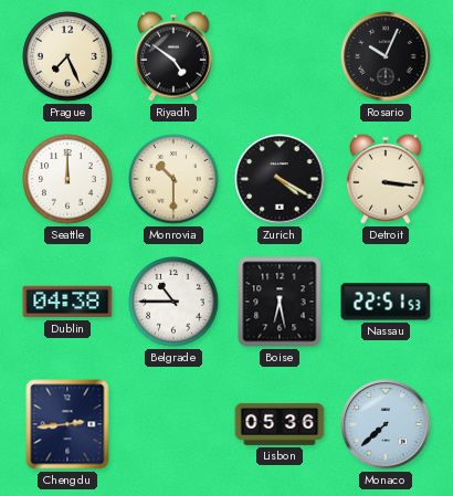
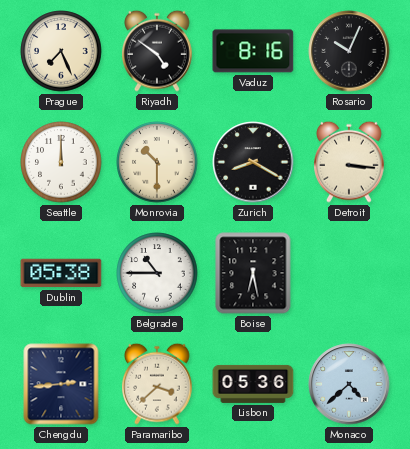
Vaduz: none -> 8:16 (253, 51)
Zurich: 4:20 -> 8:20 (253, 162)
Dublin: 04:38 -> 05:38 (61, 273)
Nassau: 22:51 -> none (386, 302)
Paramaribo: none -> 3:38 (158, 384)
Monaco: 7:38 -> 4:38 (349, 384)
